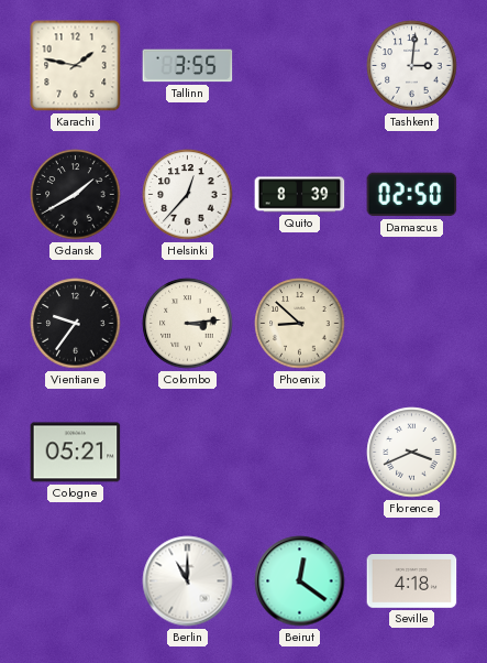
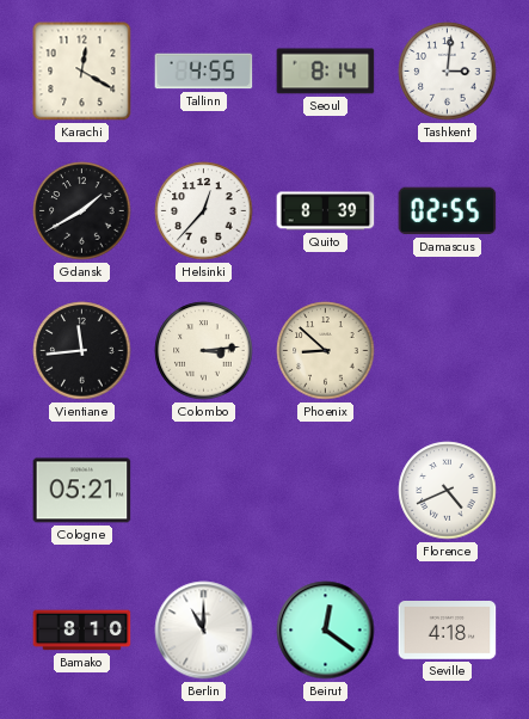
Karachi: 1:47 -> 12:20 (82, 72)
Tallinn: 3:55 -> 4:55 (204, 72)
Seoul: none -> 8:14 (326, 72)
Damascus: 02:50 -> 02:55 (448, 211)
Vientiane: 9:36 -> 11:44 (82, 351)
Florence: 3:41 -> 4:41 (448, 491)
Bamako: none -> 8:10 (82, 631)
